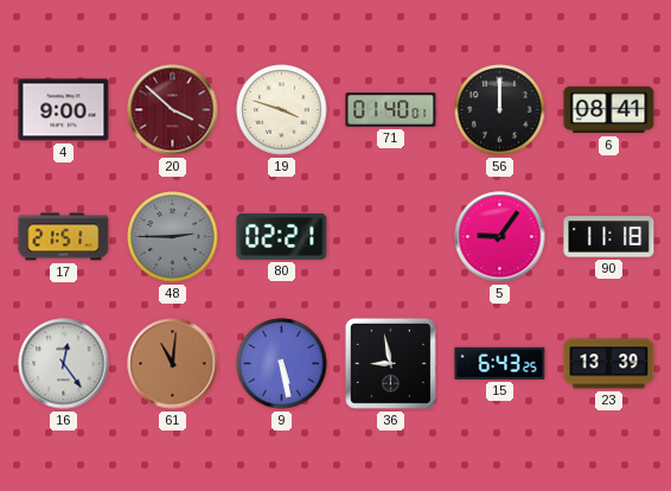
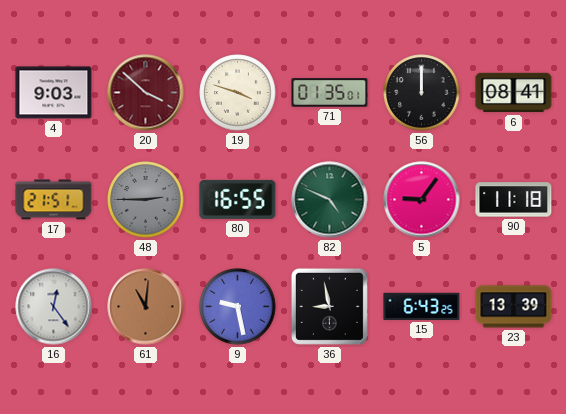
4: 9:00 -> 9:03 (54, 93)
71: 01:40 -> 01:35 (330, 93)
80: 02:21 -> 16:55 (238, 199)
82: none -> 4:49 (330, 200)
9: 5:28 -> 9:28 (238, 307)
